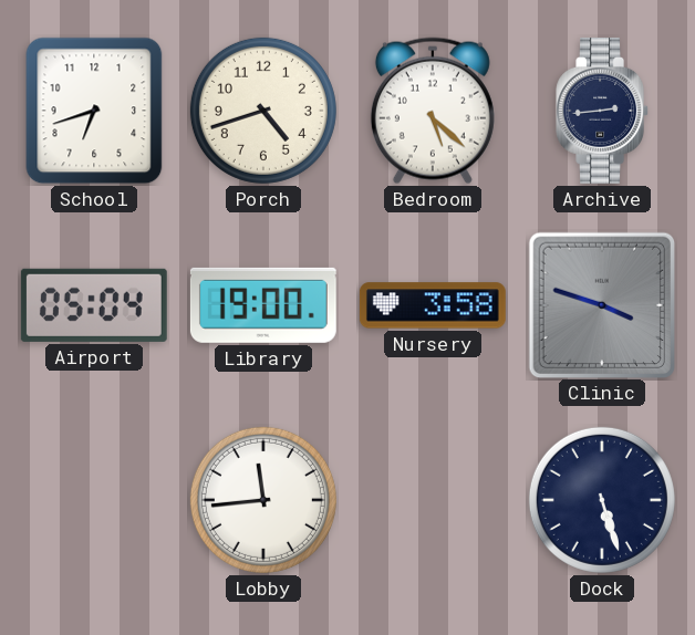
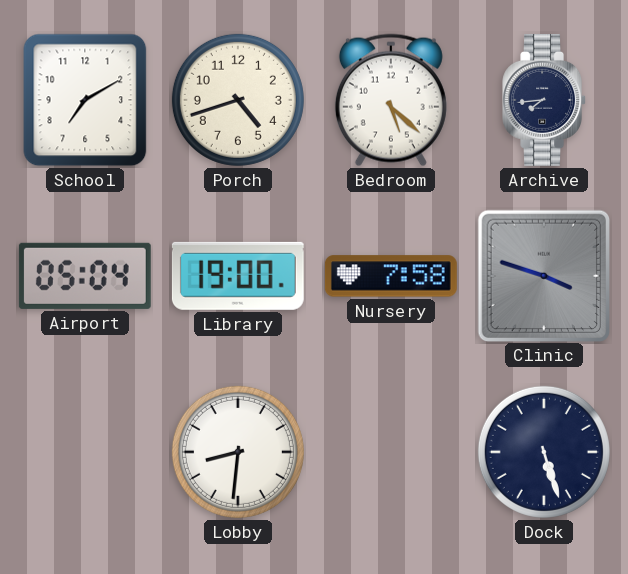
School: 6:42 -> 7:10 (85, 100)
Archive: 2:44 -> 7:44 (544, 100)
Nursery: 3:58 -> 7:58 (391, 276)
Lobby: 11:44 -> 8:31 (238, 452)
